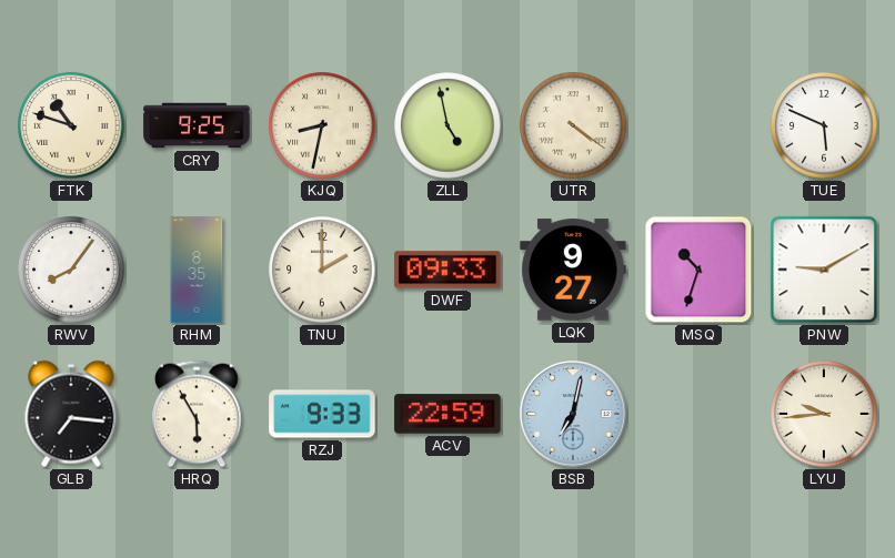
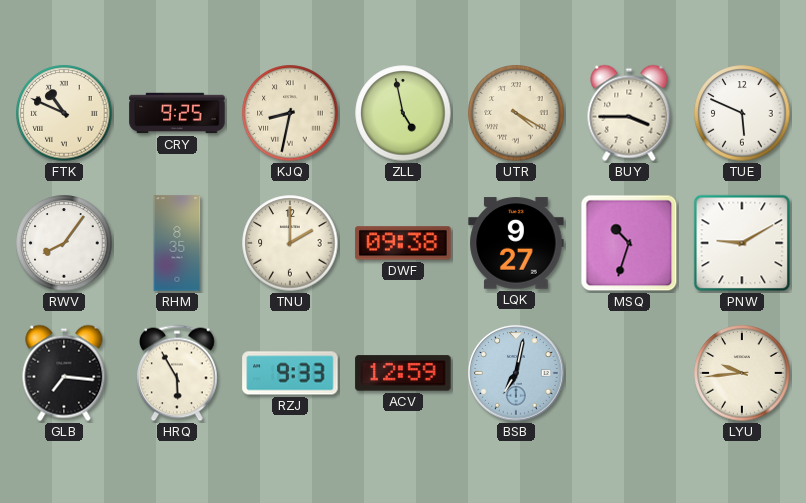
FTK: 10:48 -> 10:49 (64, 113)
UTR: 4:21 -> 4:20 (516, 113)
BUY: none -> 3:45 (629, 113)
DWF: 09:33 -> 09:38 (403, 243)
ACV: 22:59 -> 12:59 (403, 373)
